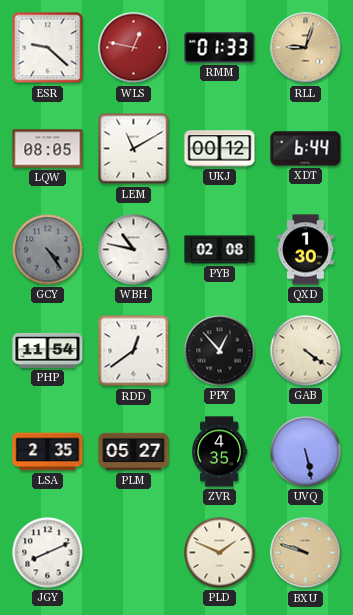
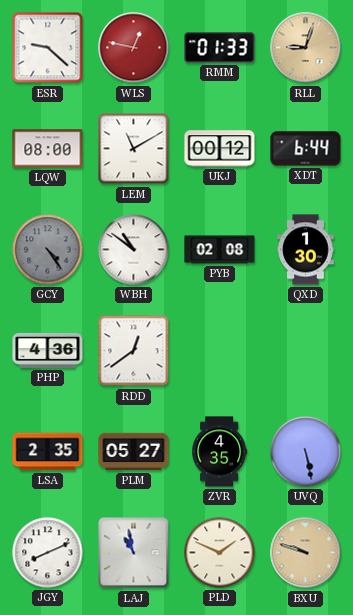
LQW: 08:05 -> 08:00 (48, 149)
WBH: 10:47 -> 10:51 (134, 250)
PHP: 11:54 -> 4:36 (48, 350)
PPY: 12:53 -> none (220, 351)
GAB: 4:21 -> none (306, 351)
LAJ: none -> 10:58 (134, 553)
